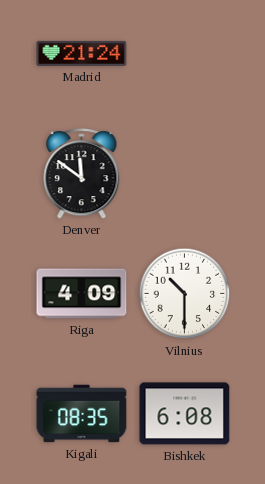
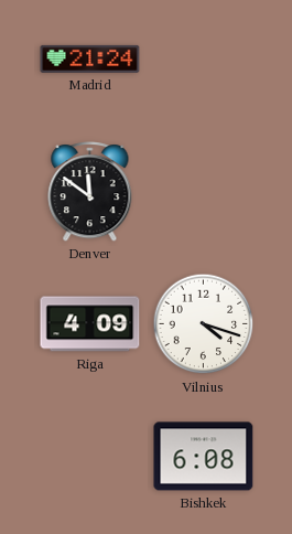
Vilnius: 10:30 -> 4:18 (204, 324)
Kigali: 08:35 -> none (82, 414)
